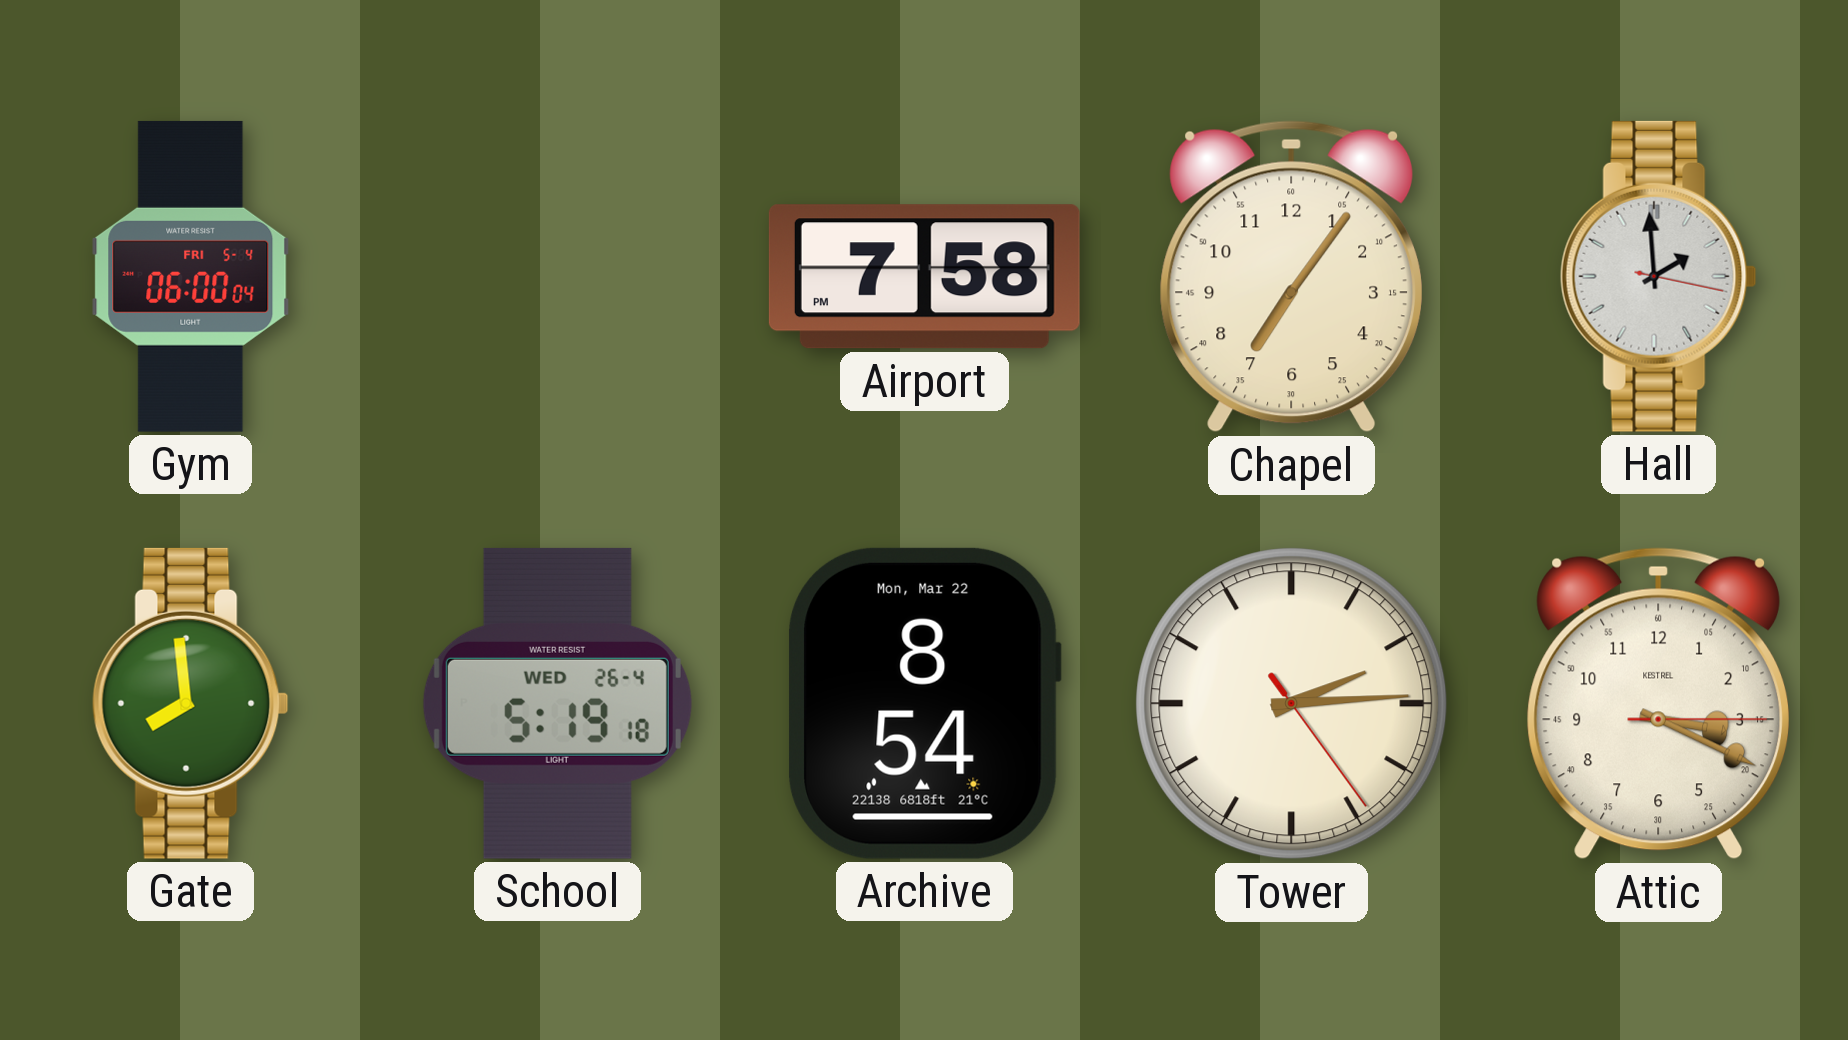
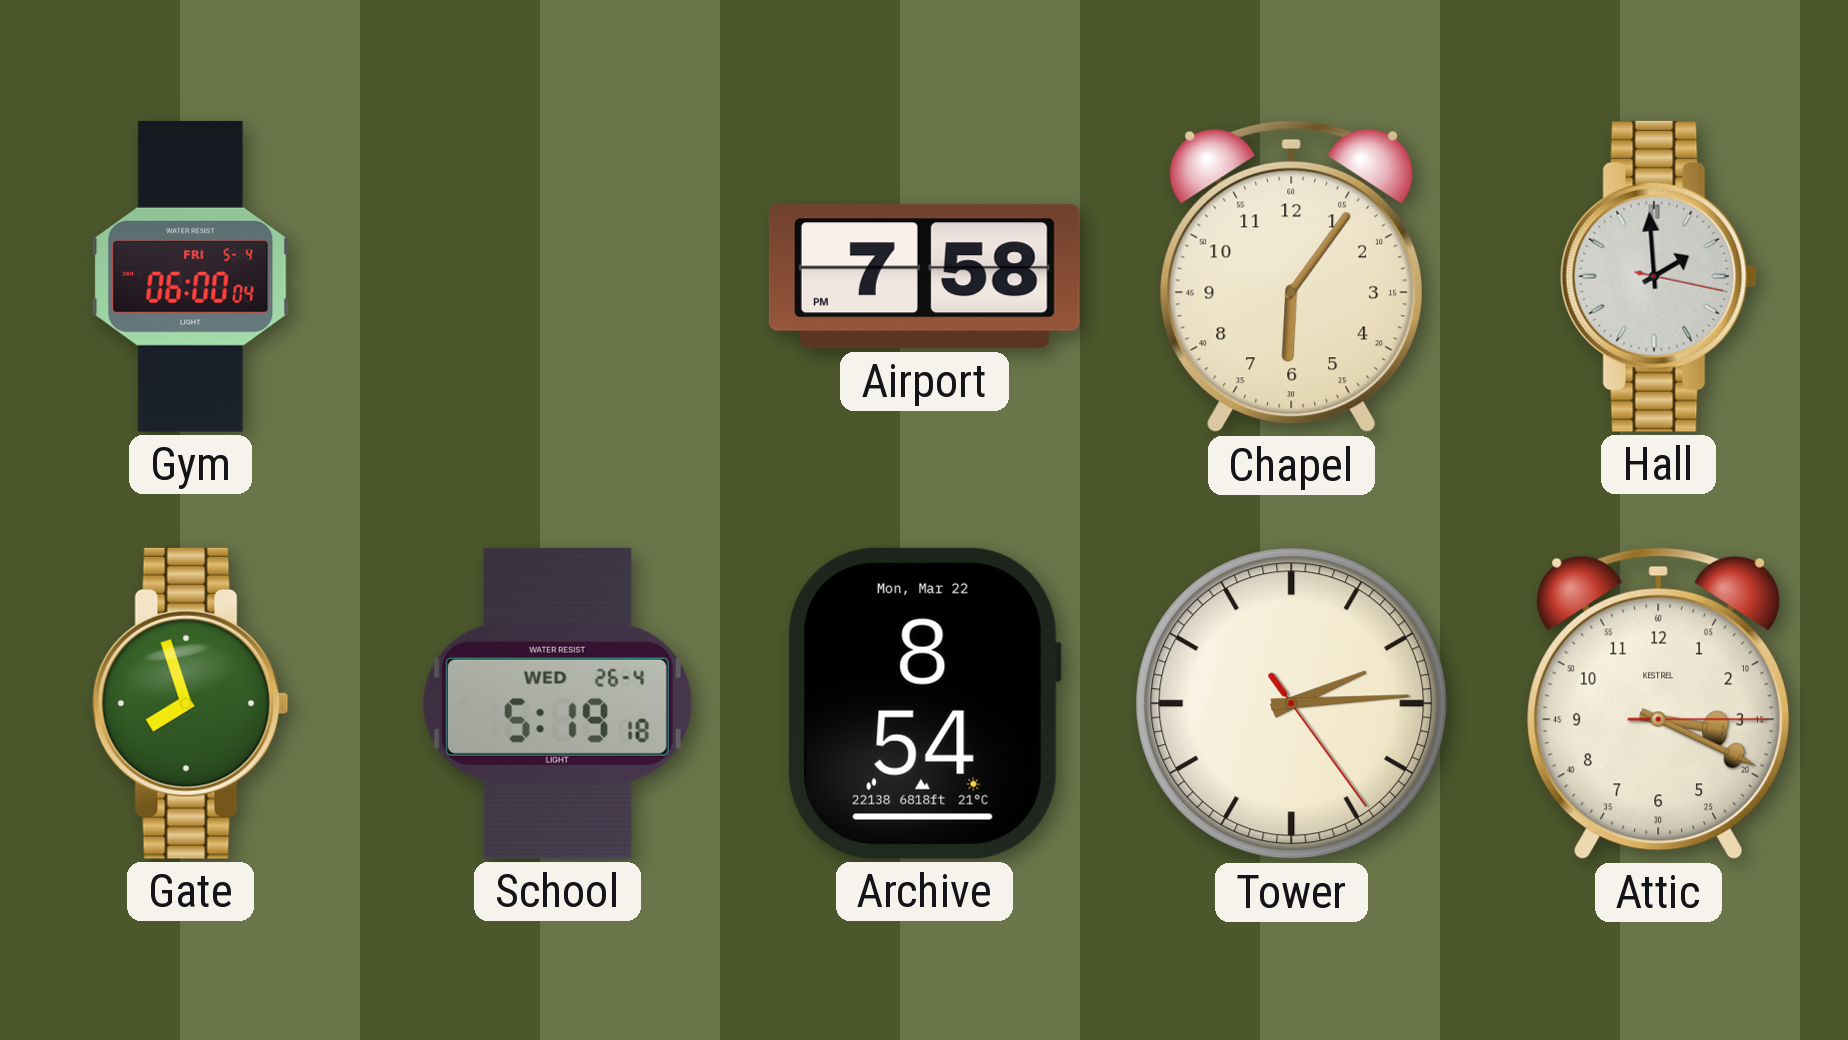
Chapel: 7:06 -> 6:06 (1291, 277)
Gate: 7:59 -> 7:57 (190, 703)
